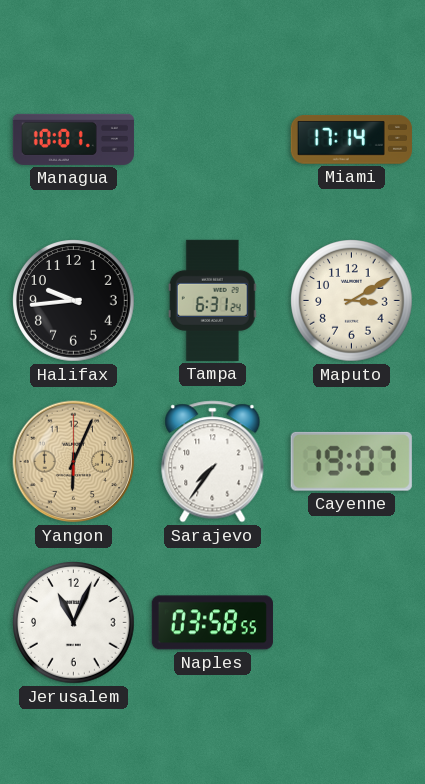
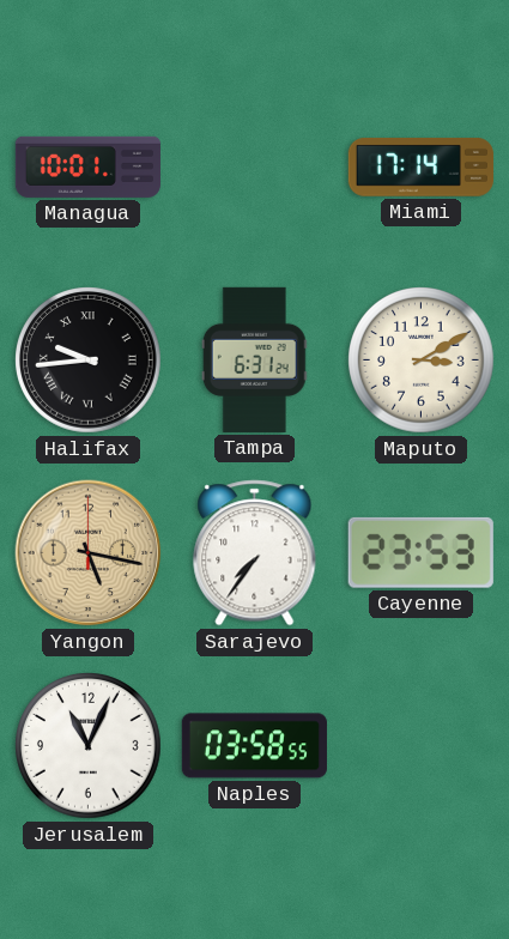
Halifax numerals: Arabic -> Roman (89, 361)
Yangon: 6:04 -> 5:17 (89, 553)
Cayenne: 19:07 -> 23:53 (420, 552)
